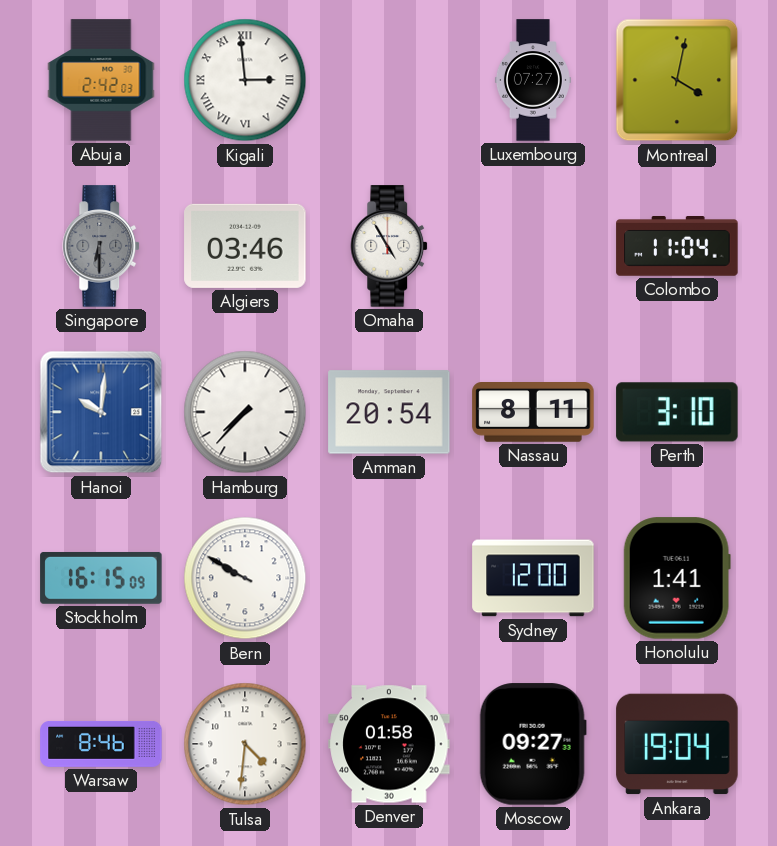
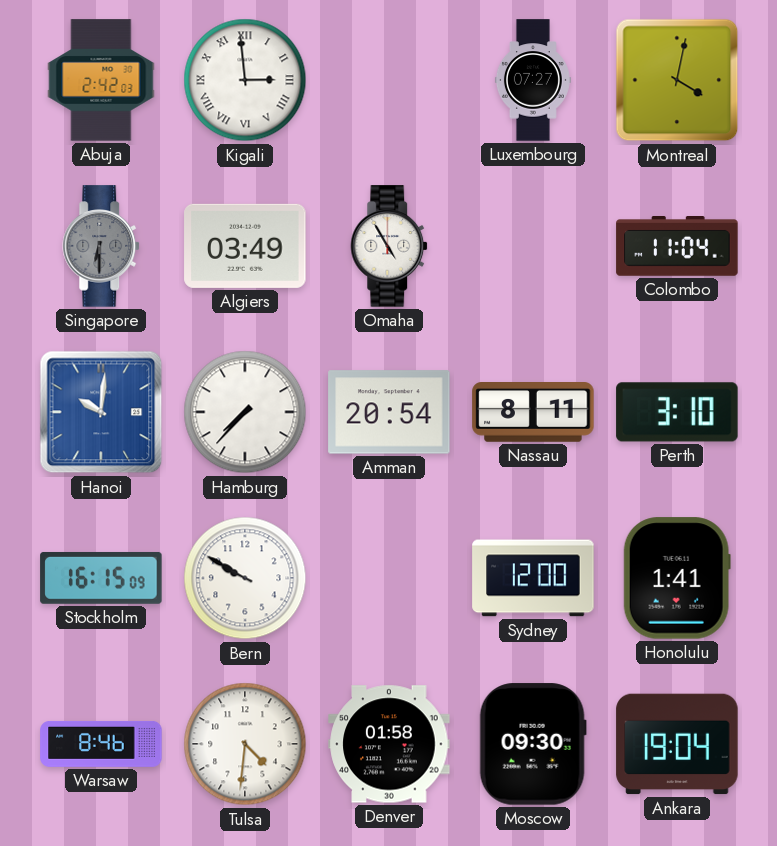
Algiers: 03:46 -> 03:49 (245, 246)
Moscow: 09:27 -> 09:30 (533, 744)
